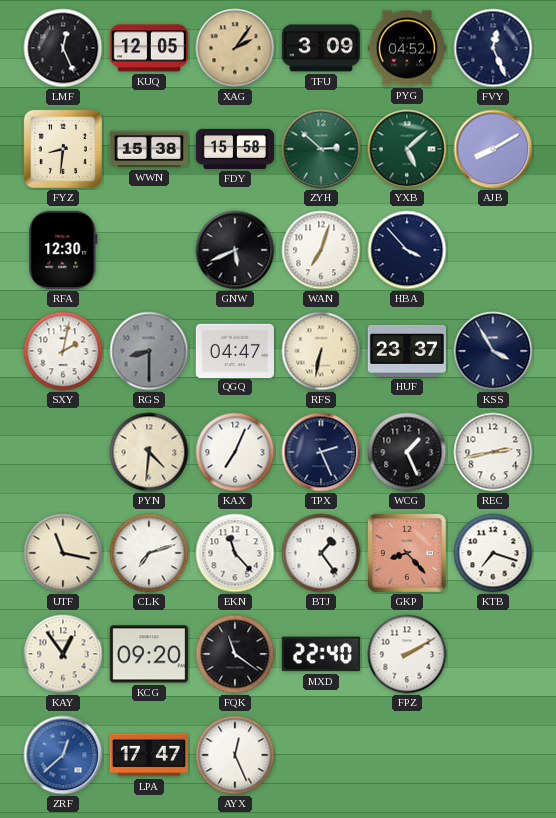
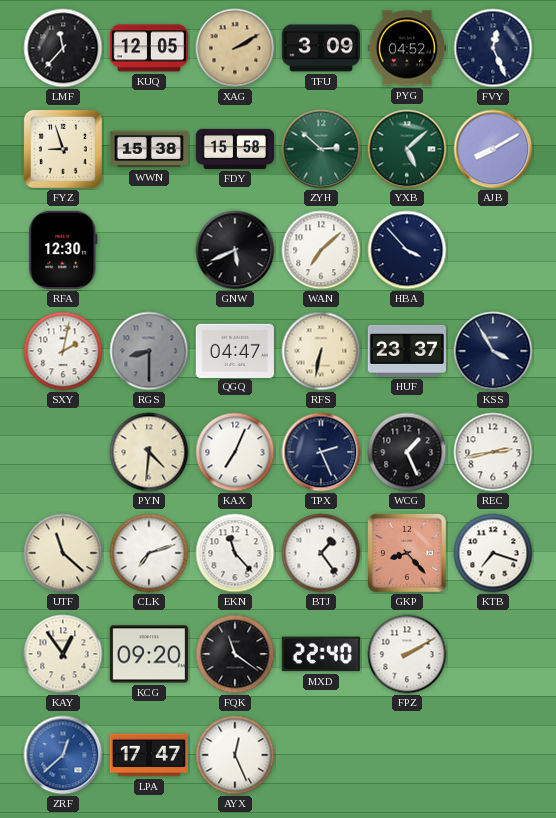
LMF: 12:26 -> 11:37 (63, 48)
XAG: 2:06 -> 2:10 (235, 48)
FYZ: 8:31 -> 8:57 (63, 149)
WAN: 7:03 -> 7:08 (321, 250)
UTF: 11:17 -> 11:22 (63, 553)
